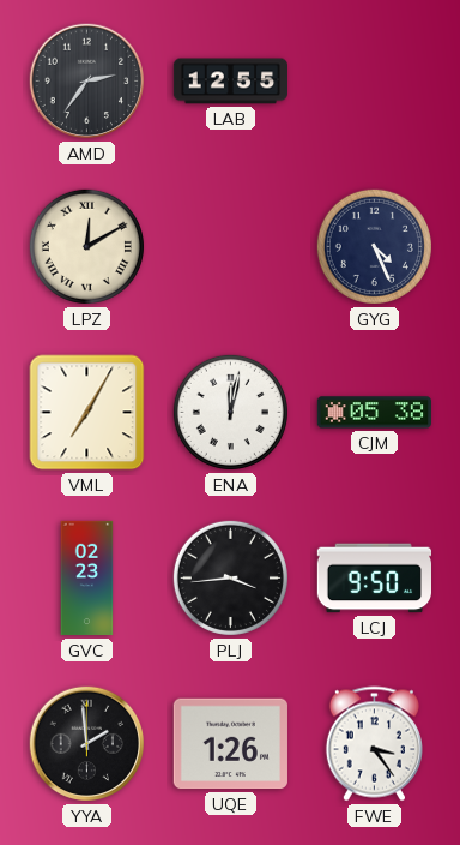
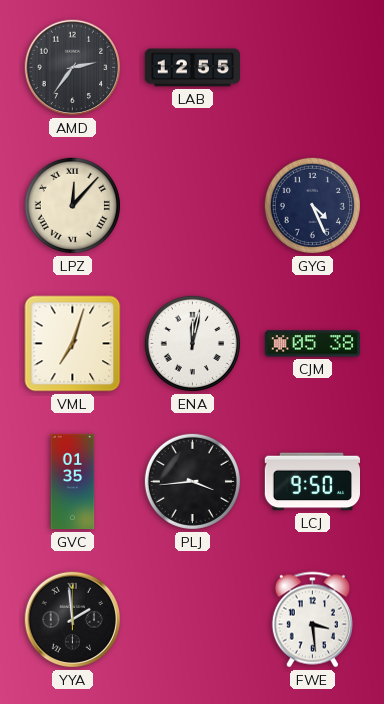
LPZ: 12:10 -> 12:07 (72, 205)
VML: 7:05 -> 7:03 (73, 344)
GVC: 02:23 -> 01:35 (73, 482)
UQE: 1:26 -> none (230, 744)
FWE: 3:24 -> 3:29 (312, 620)
